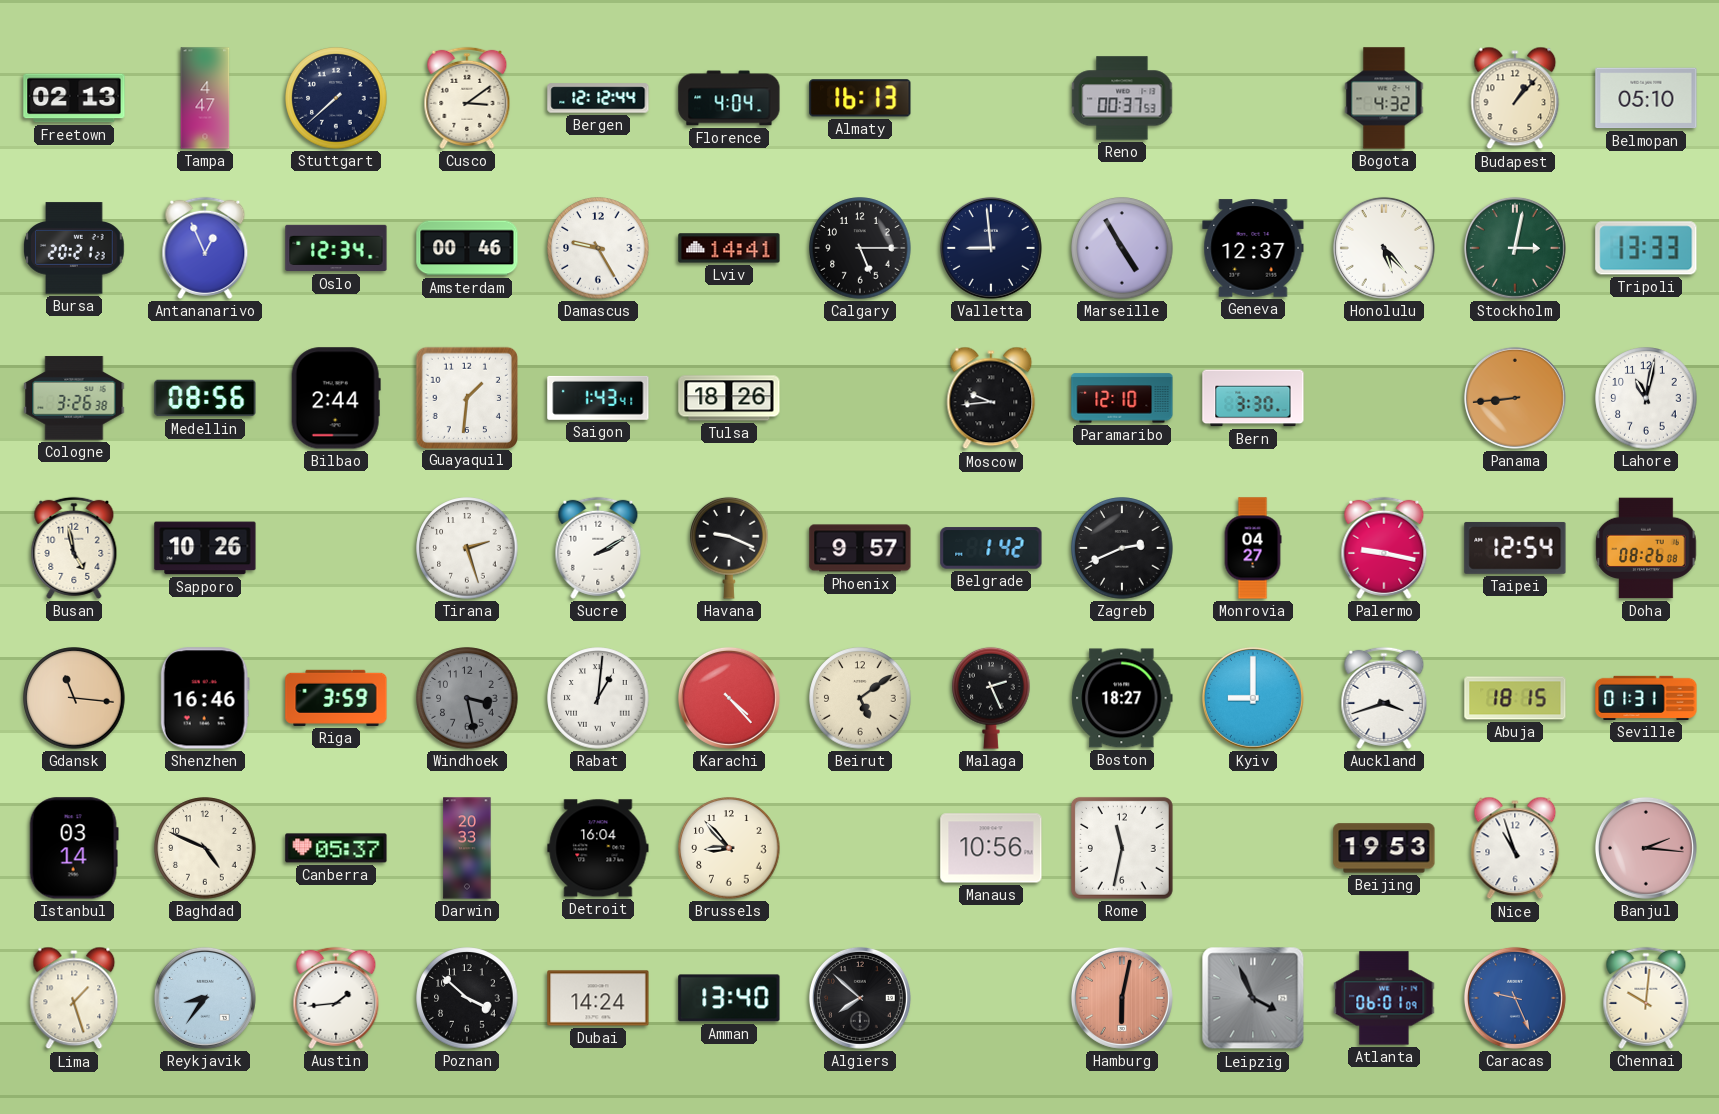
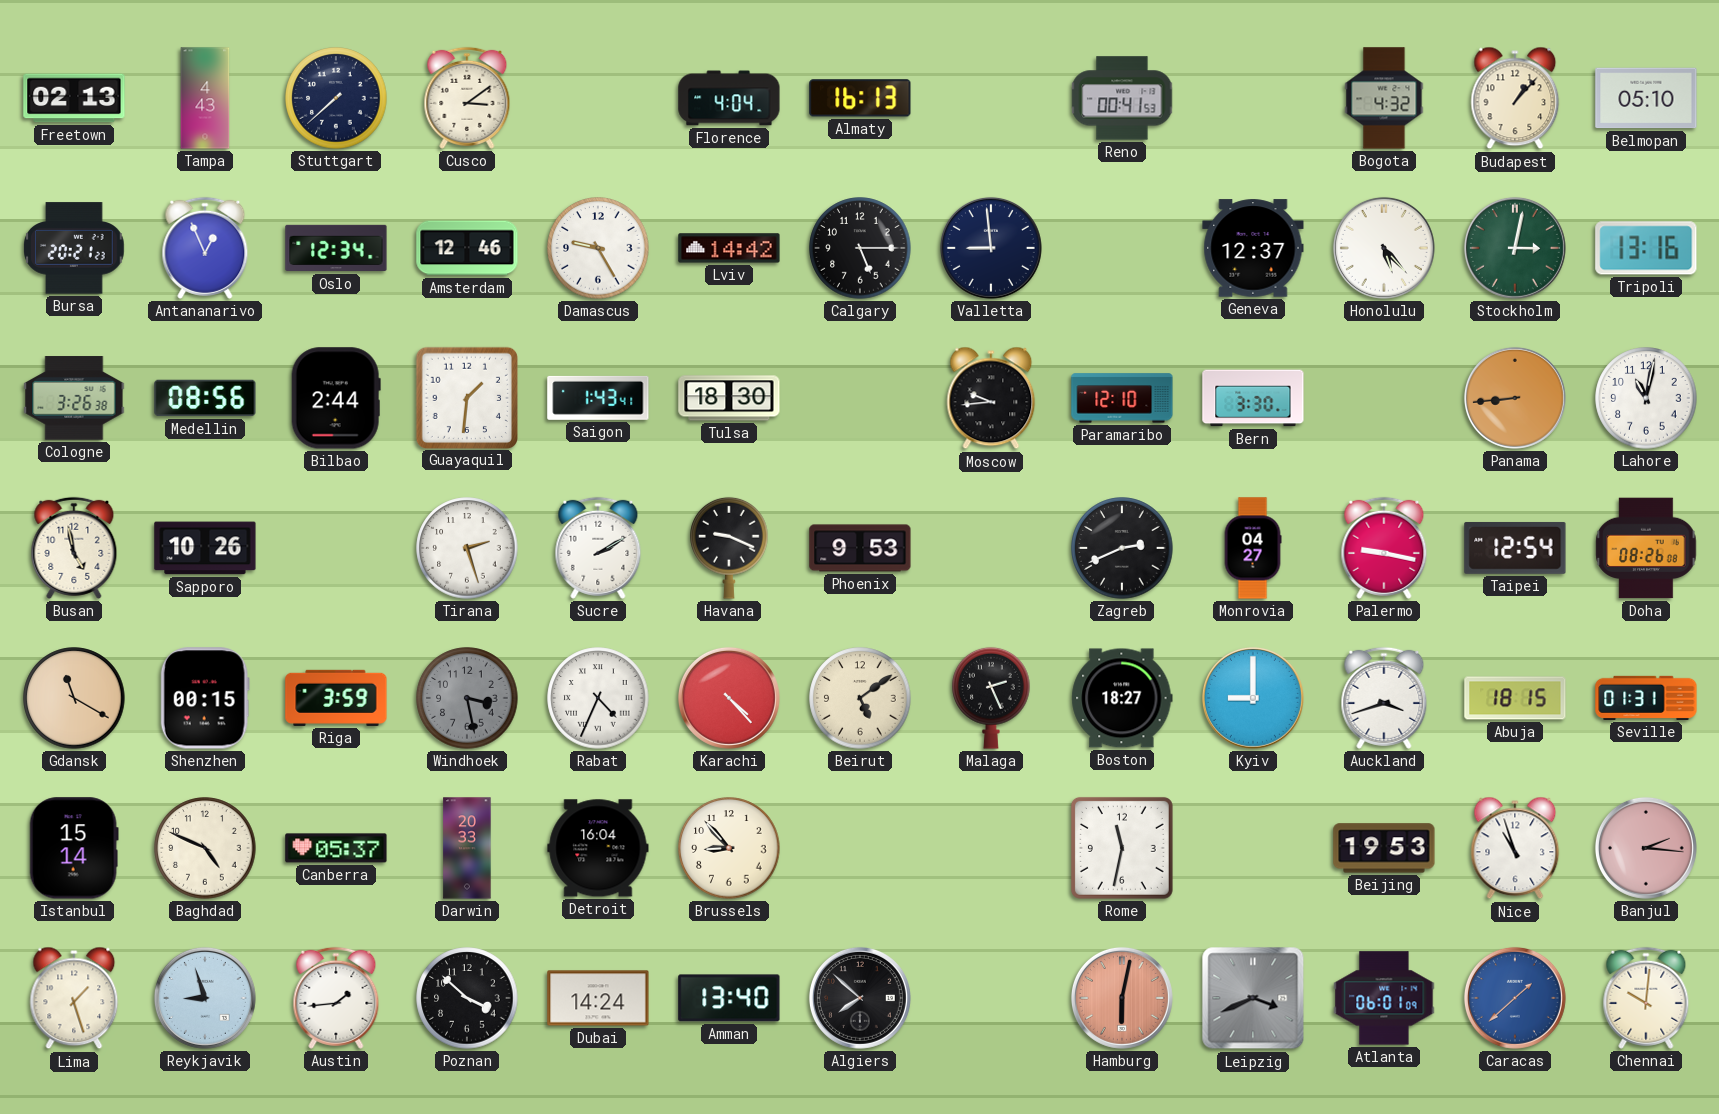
Tampa: 4:47 -> 4:43 (205, 98)
Bergen: 12:12 -> none (598, 98)
Reno: 00:37 -> 00:41 (1122, 98)
Amsterdam: 00:46 -> 12:46 (467, 248)
Lviv: 14:41 -> 14:42 (729, 248)
Marseille: 4:55 -> none (1122, 248)
Tripoli: 13:33 -> 13:16 (1646, 248)
Tulsa: 18:26 -> 18:30 (729, 398)
Phoenix: 9:57 -> 9:53 (860, 548)
Belgrade: 1:42 -> none (991, 548)
Gdansk: 11:16 -> 11:20 (74, 698)
Shenzhen: 16:46 -> 00:15 (205, 698)
Rabat: 1:01 -> 4:34 (598, 698)
Istanbul: 03:14 -> 15:14 (74, 848)
Manaus: 10:56 -> none (991, 848)
Reykjavik: 8:36 -> 8:57 (205, 998)
Leipzig: 3:56 -> 3:41 (1253, 998)
Caracas: 9:26 -> 1:38 (1515, 998)
